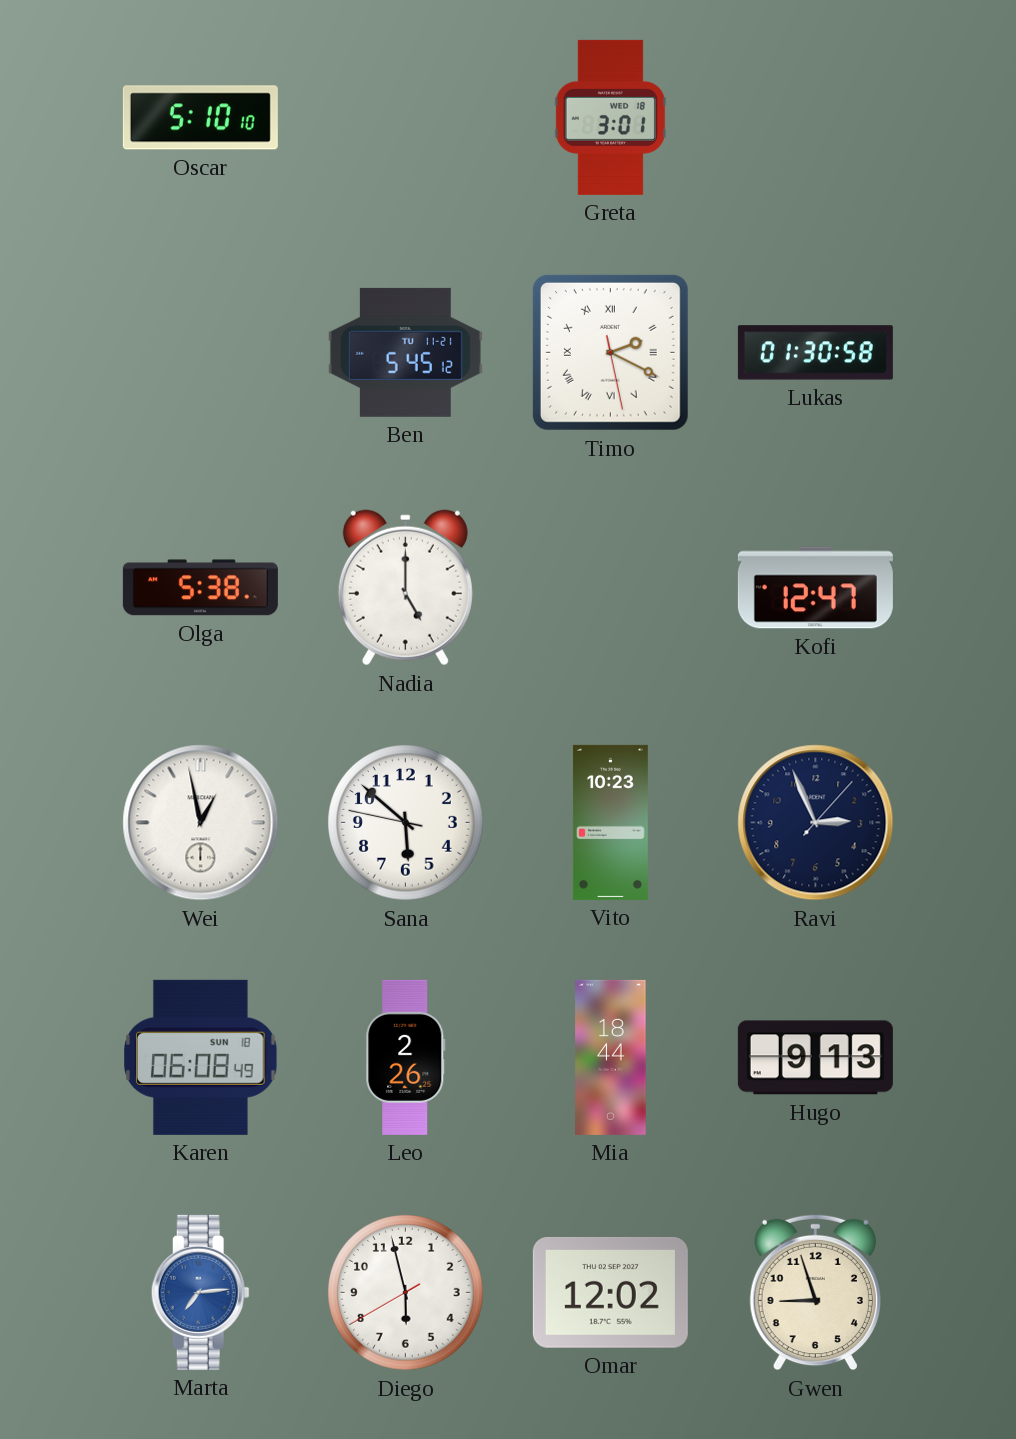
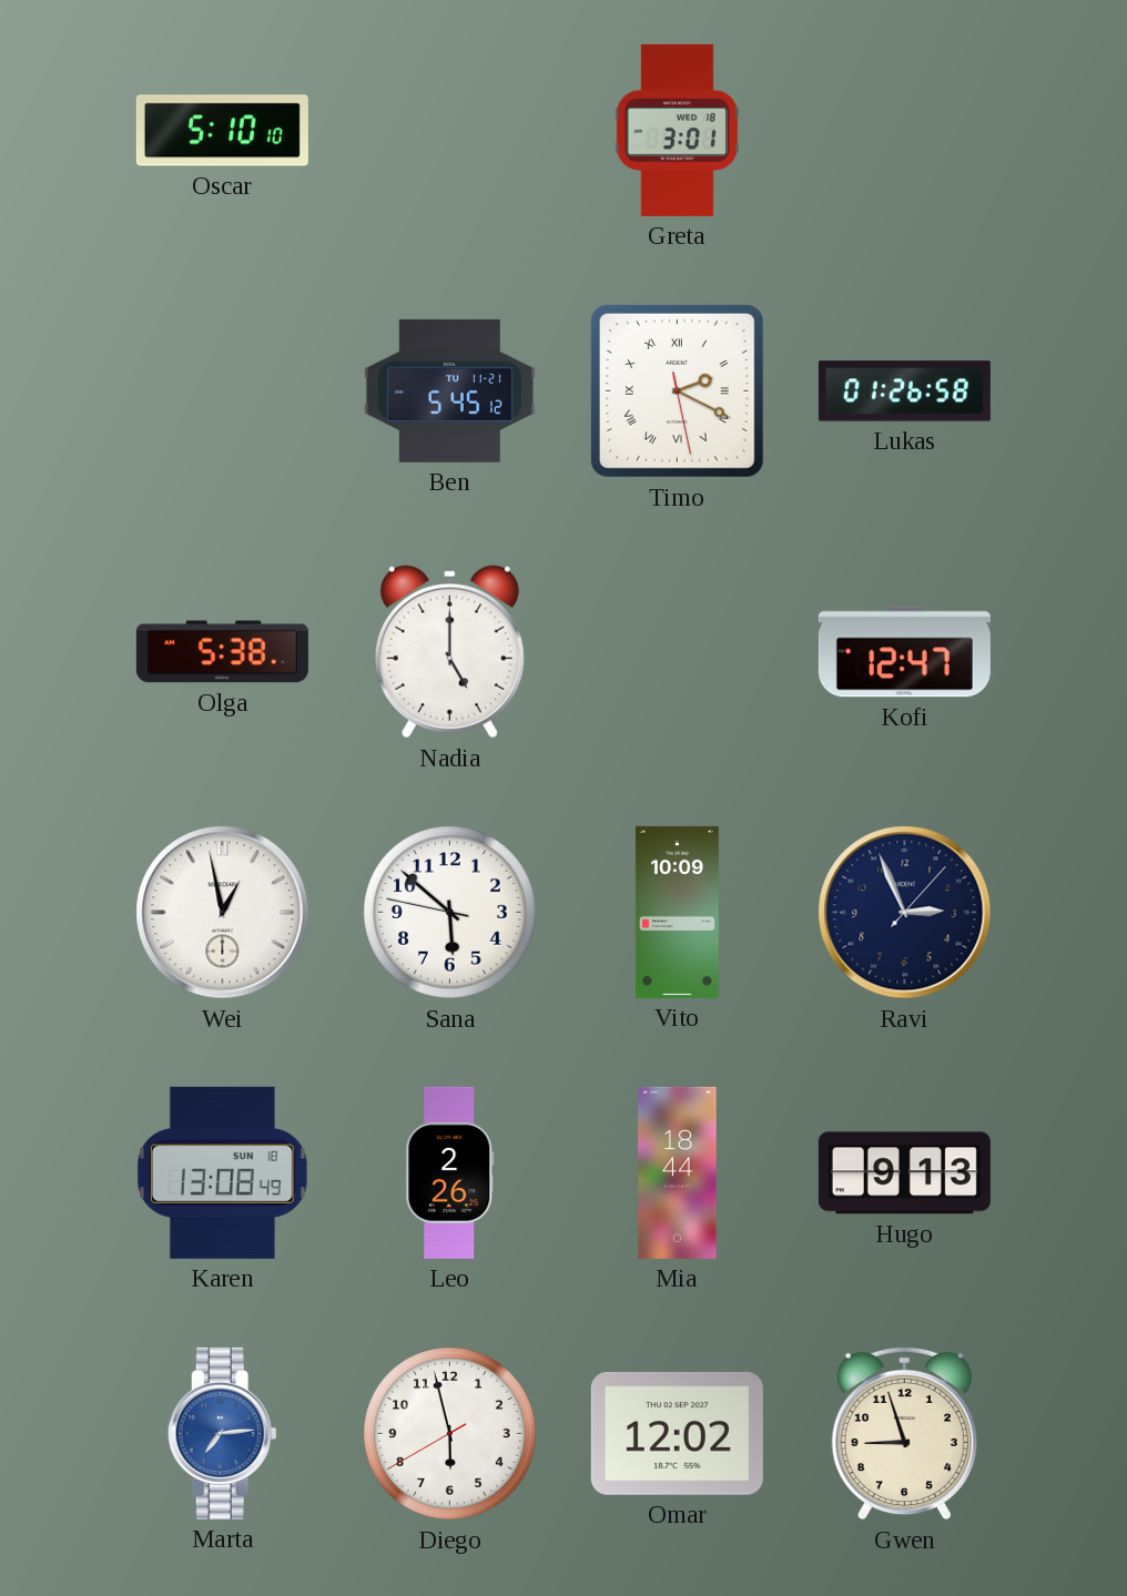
Lukas: 01:30 -> 01:26 (904, 392)
Vito: 10:23 -> 10:09 (677, 912)
Karen: 06:08 -> 13:08 (223, 1172)
